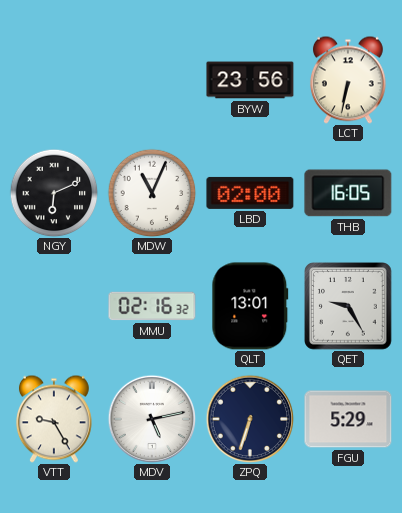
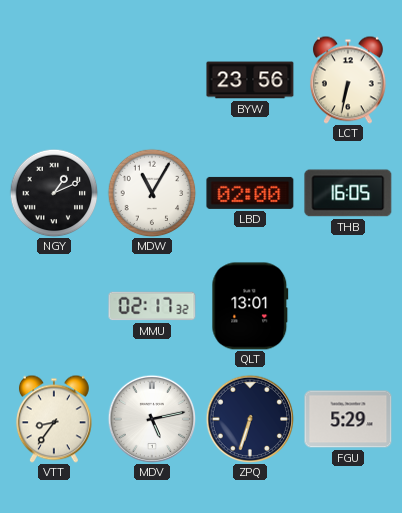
NGY: 6:11 -> 1:11 (54, 193)
MDW: 11:04 -> 11:05 (152, 193)
MMU: 02:16 -> 02:17 (152, 306)
QET: 9:25 -> none (349, 307)
VTT: 9:25 -> 8:36 (54, 419)
